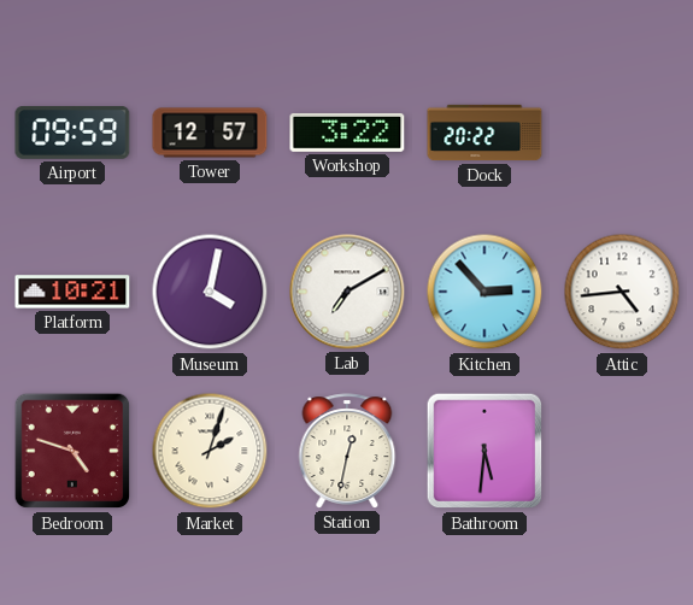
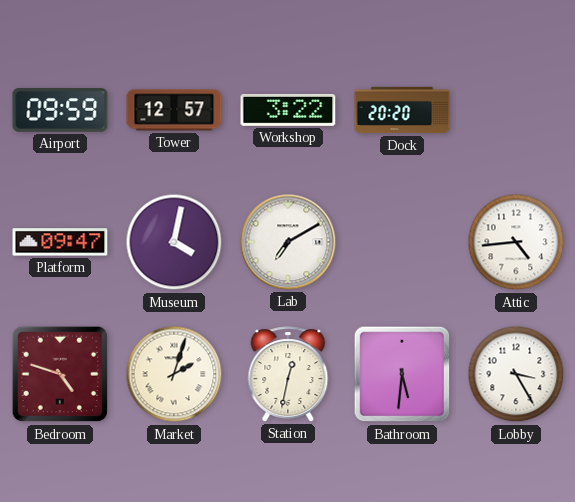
Dock: 20:22 -> 20:20 (402, 110)
Platform: 10:21 -> 09:47 (60, 242)
Kitchen: 2:53 -> none (484, 292)
Lobby: none -> 3:25 (516, 374)
